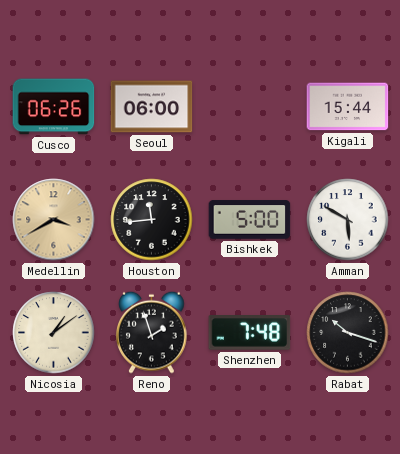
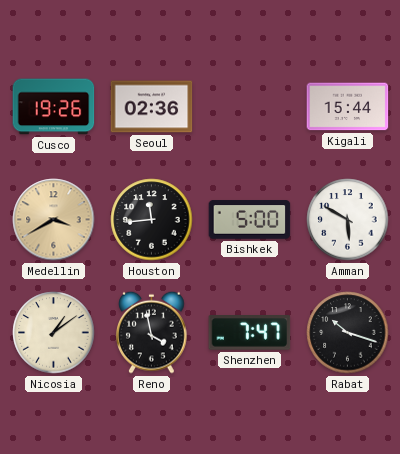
Cusco: 06:26 -> 19:26 (54, 107)
Seoul: 06:00 -> 02:36 (152, 107)
Reno: 1:57 -> 3:58 (152, 332)
Shenzhen: 7:48 -> 7:47 (250, 333)
